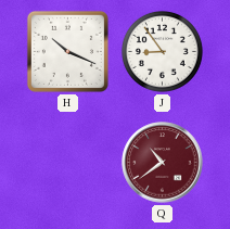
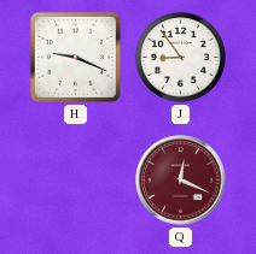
H: 10:19 -> 9:19 (75, 57)
Q: 10:39 -> 12:19 (181, 181)
